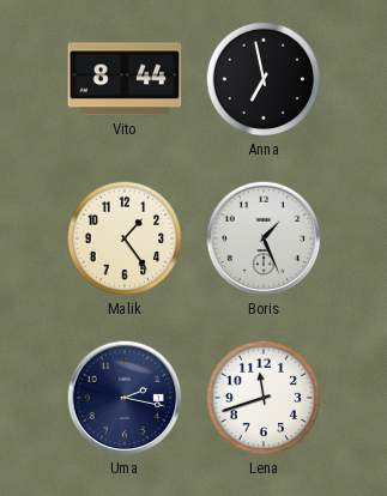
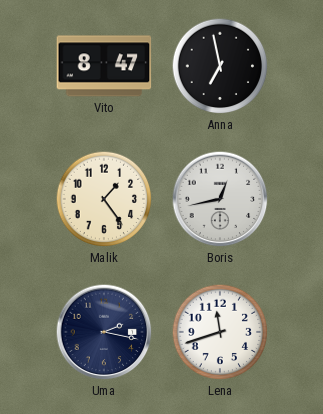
Vito: 8:44 -> 8:47 (104, 66)
Boris: 1:26 -> 12:43 (220, 199)
